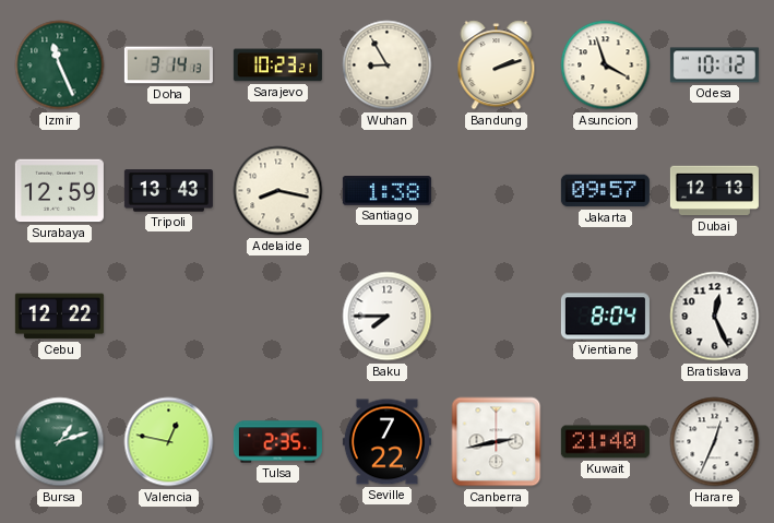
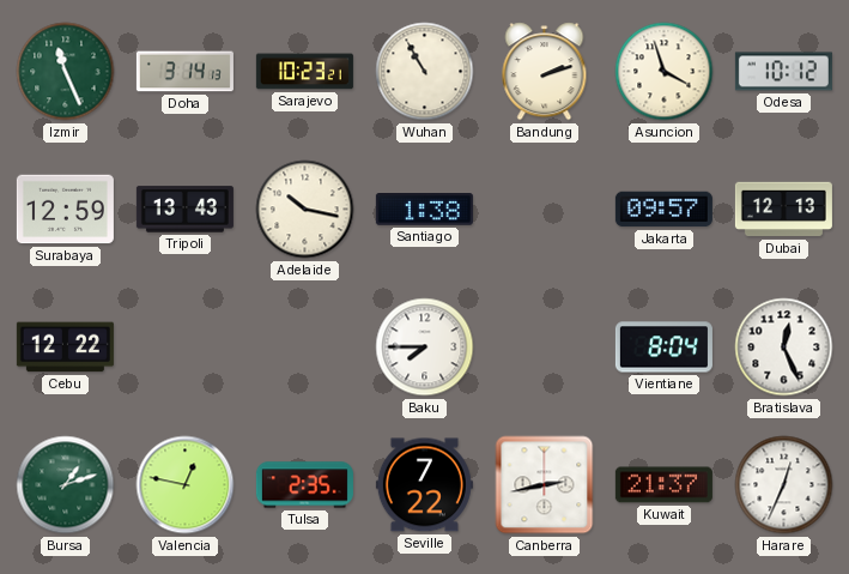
Wuhan: 8:55 -> 10:55 (425, 72)
Adelaide: 8:17 -> 10:17 (305, 210)
Kuwait: 21:40 -> 21:37 (663, 485)
